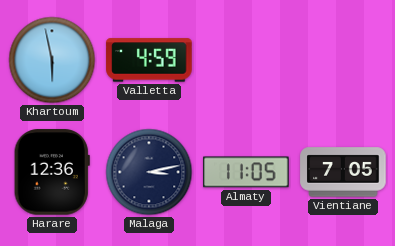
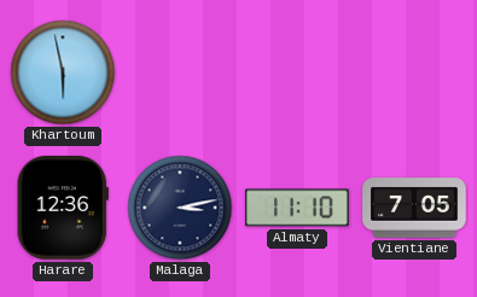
Valletta: 4:59 -> none (149, 60)
Almaty: 11:05 -> 11:10 (297, 208)
